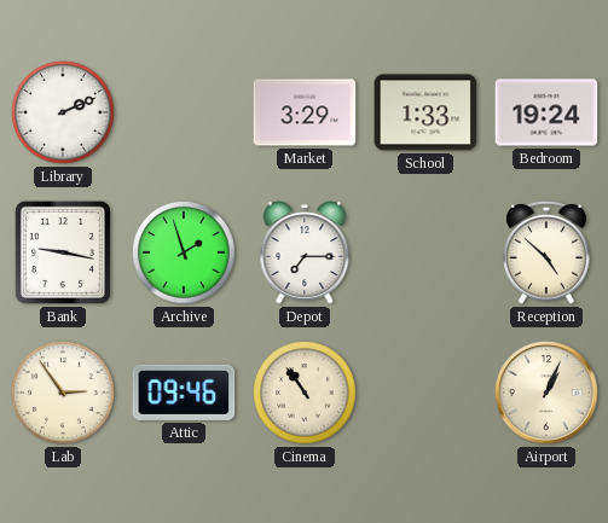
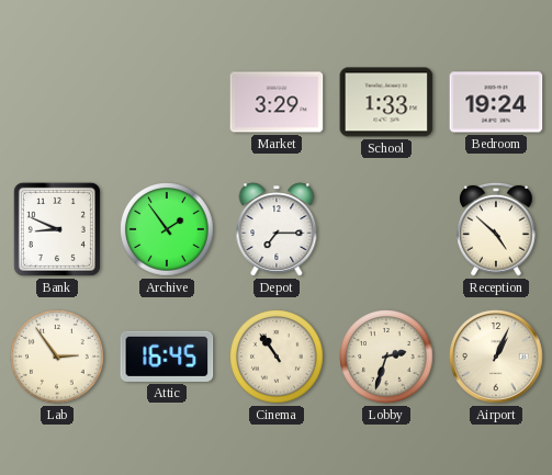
Library: 2:11 -> none (63, 112)
Bank: 9:17 -> 8:49 (57, 229)
Archive: 1:57 -> 1:54 (167, 229)
Attic: 09:46 -> 16:45 (167, 357)
Lobby: none -> 2:33 (386, 357)
